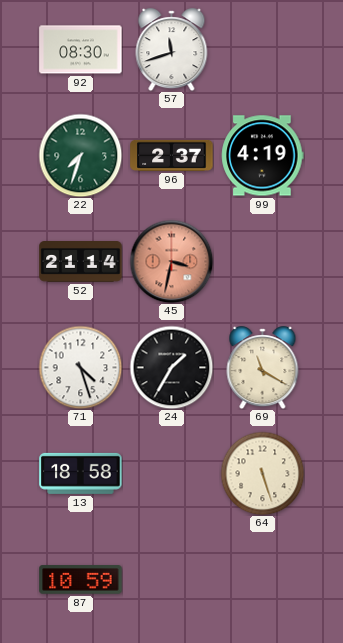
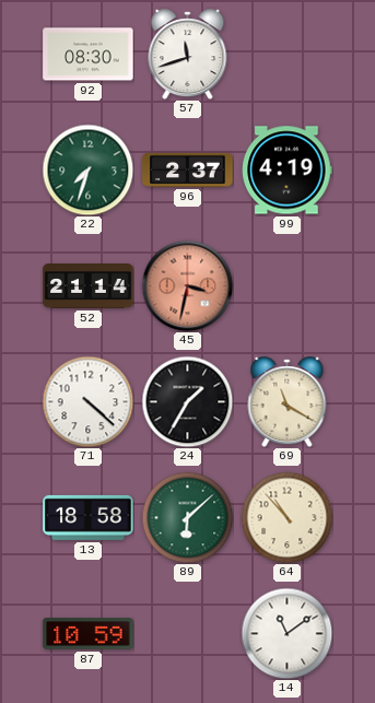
71: 4:27 -> 4:22 (87, 401)
89: none -> 6:08 (187, 517)
64: 5:27 -> 10:53 (286, 517)
14: none -> 11:09 (286, 633)
